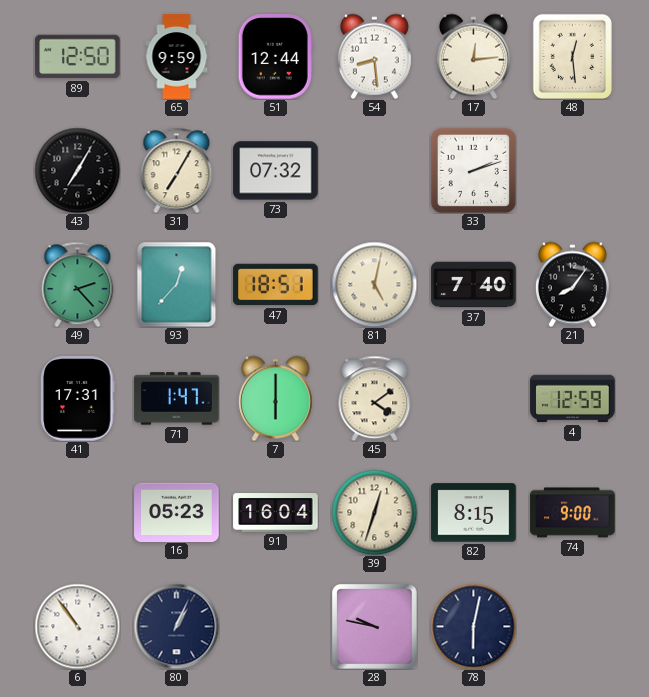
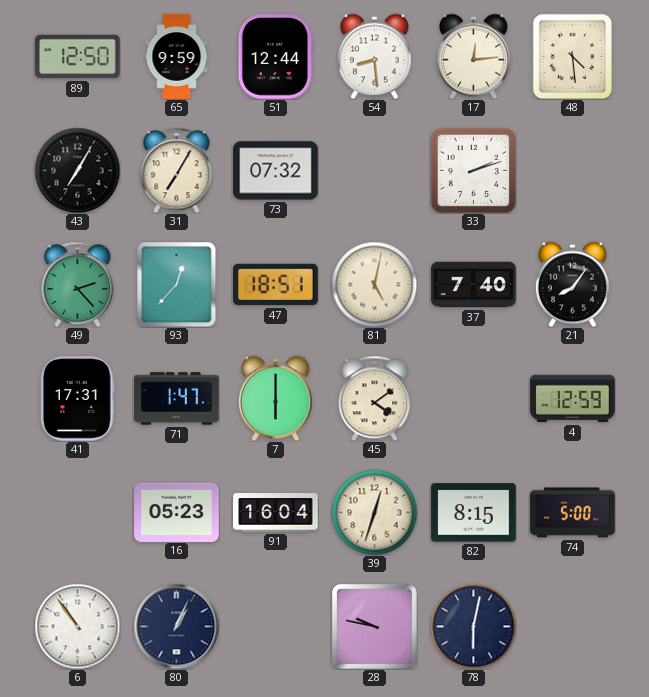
48: 12:29 -> 4:29 (572, 56)
74: 9:00 -> 5:00 (573, 513)
